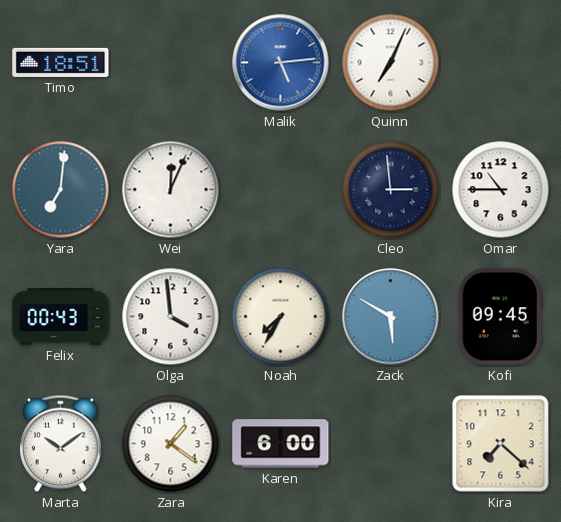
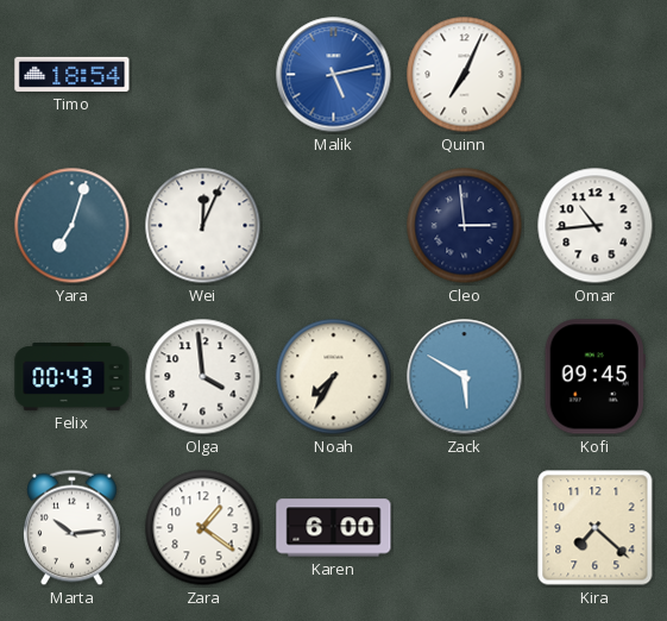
Timo: 18:51 -> 18:54 (73, 74)
Malik: 5:14 -> 5:13 (334, 75)
Yara: 7:01 -> 7:03 (73, 226)
Omar: 10:45 -> 10:44 (596, 226)
Marta: 10:09 -> 10:14 (73, 528)
